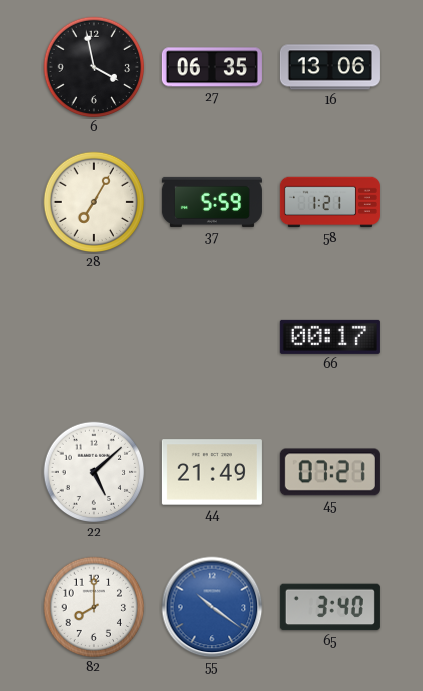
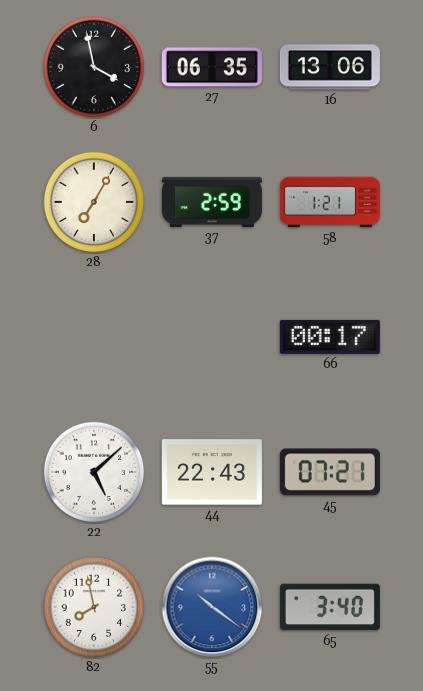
37: 5:59 -> 2:59 (212, 202)
44: 21:49 -> 22:43 (212, 472)
82: 8:00 -> 7:58 (94, 607)
